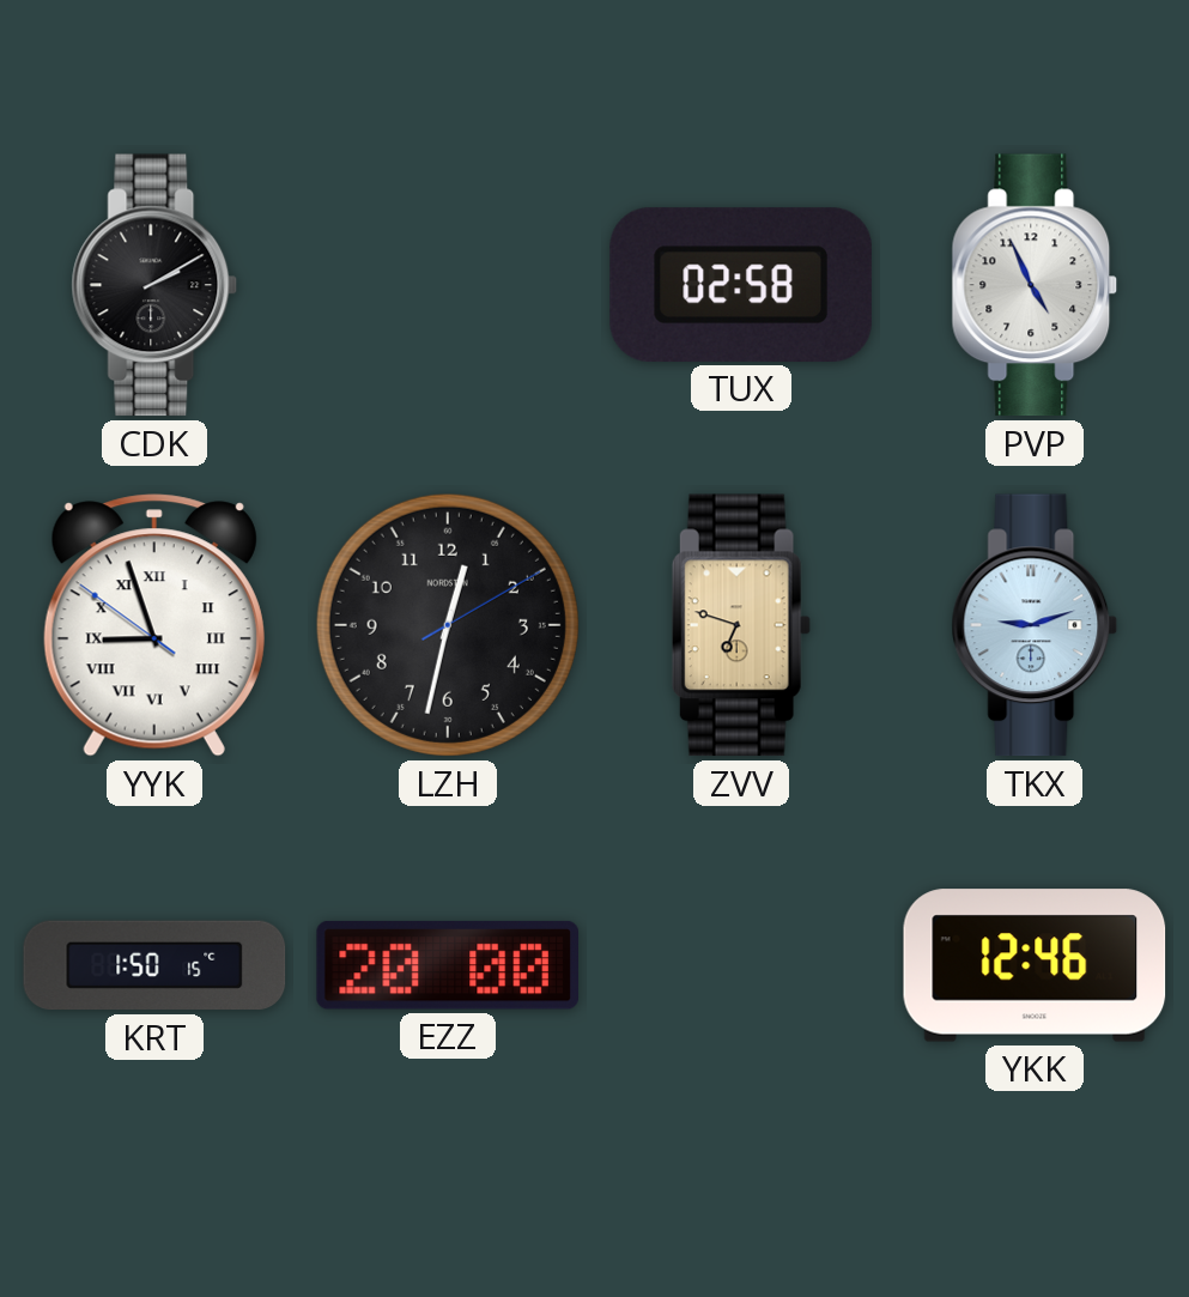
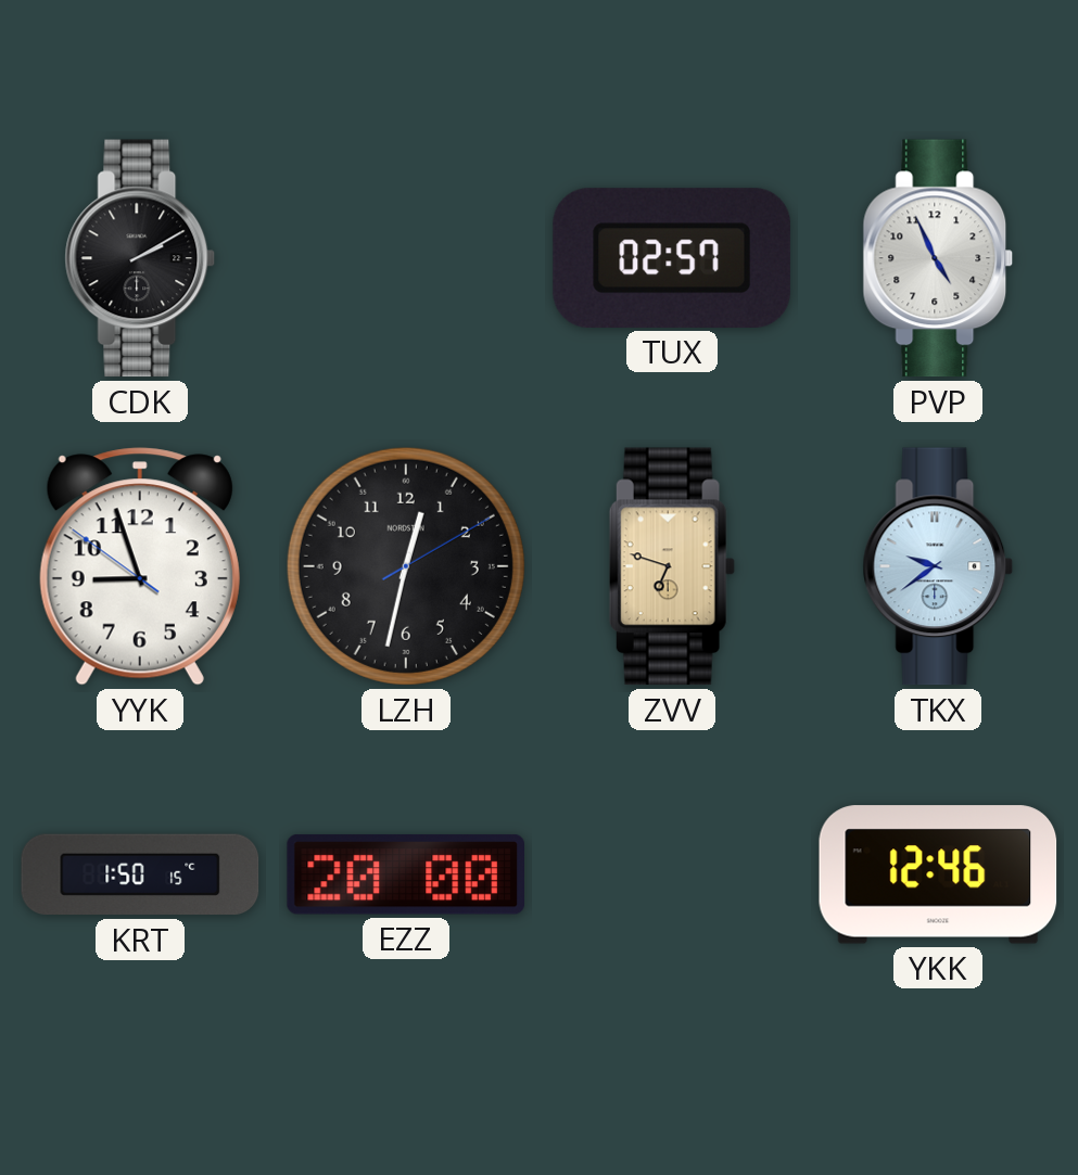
TUX: 02:58 -> 02:57 (672, 258)
YYK numerals: Roman -> Arabic (140, 566)
TKX: 9:12 -> 9:39 (938, 566)
